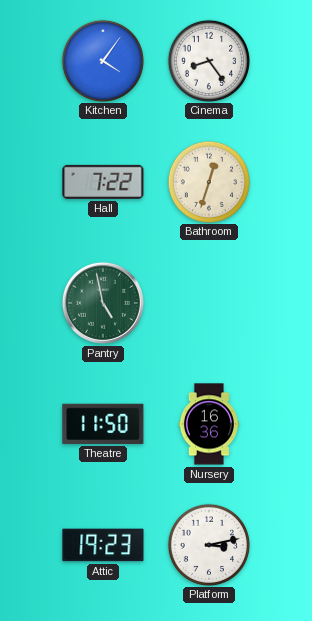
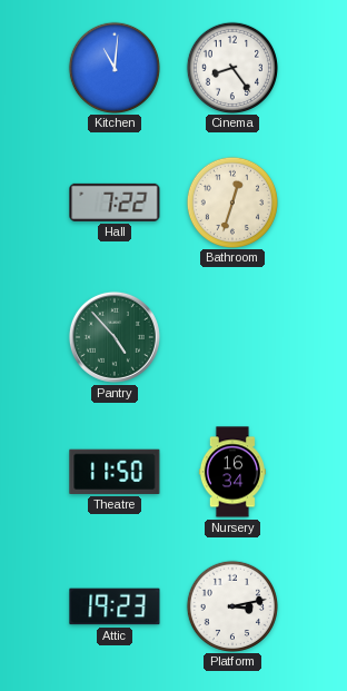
Kitchen: 4:06 -> 11:01 (113, 67)
Pantry: 4:58 -> 4:53 (115, 337)
Nursery: 16:36 -> 16:34 (232, 472)
